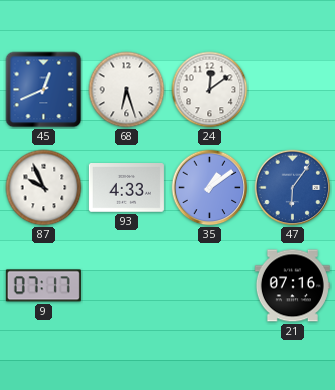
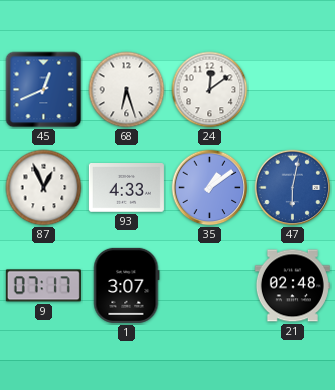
87: 9:56 -> 12:56 (44, 188)
47: 6:06 -> 6:02 (293, 188)
1: none -> 3:07 (127, 285)
21: 07:16 -> 02:48 (292, 286)
